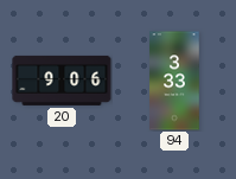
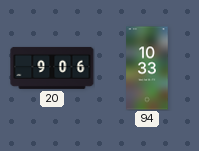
94: 3:33 -> 10:33 (147, 68)
